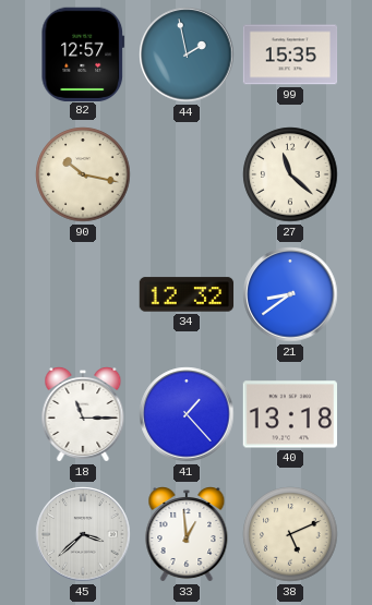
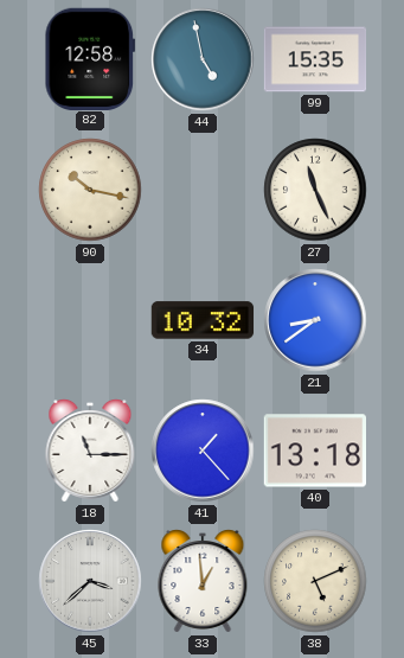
82: 12:57 -> 12:58 (90, 58)
44: 1:58 -> 4:58 (203, 59)
27: 11:22 -> 11:26 (315, 190)
34: 12:32 -> 10:32 (203, 320)
